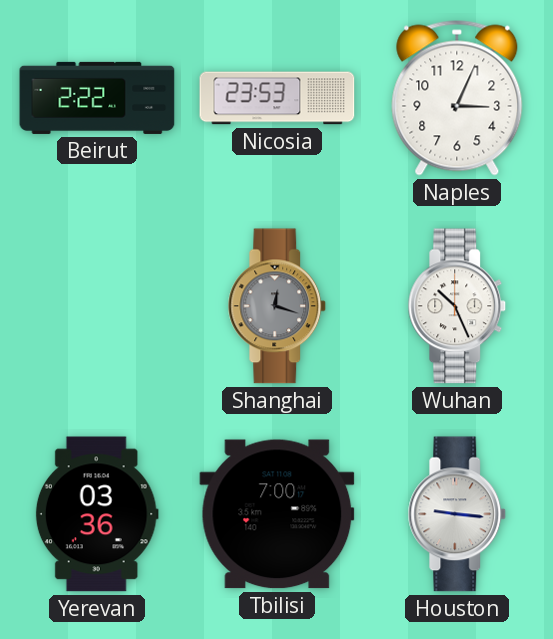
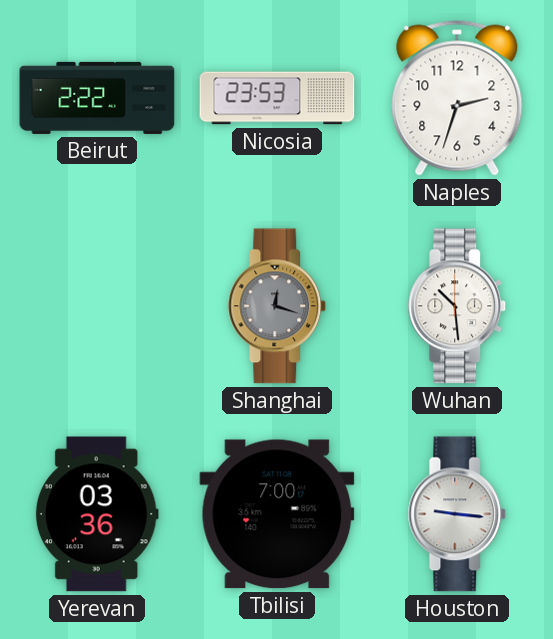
Naples: 3:04 -> 2:33 (457, 98)
Wuhan: 10:26 -> 10:29 (457, 306)
